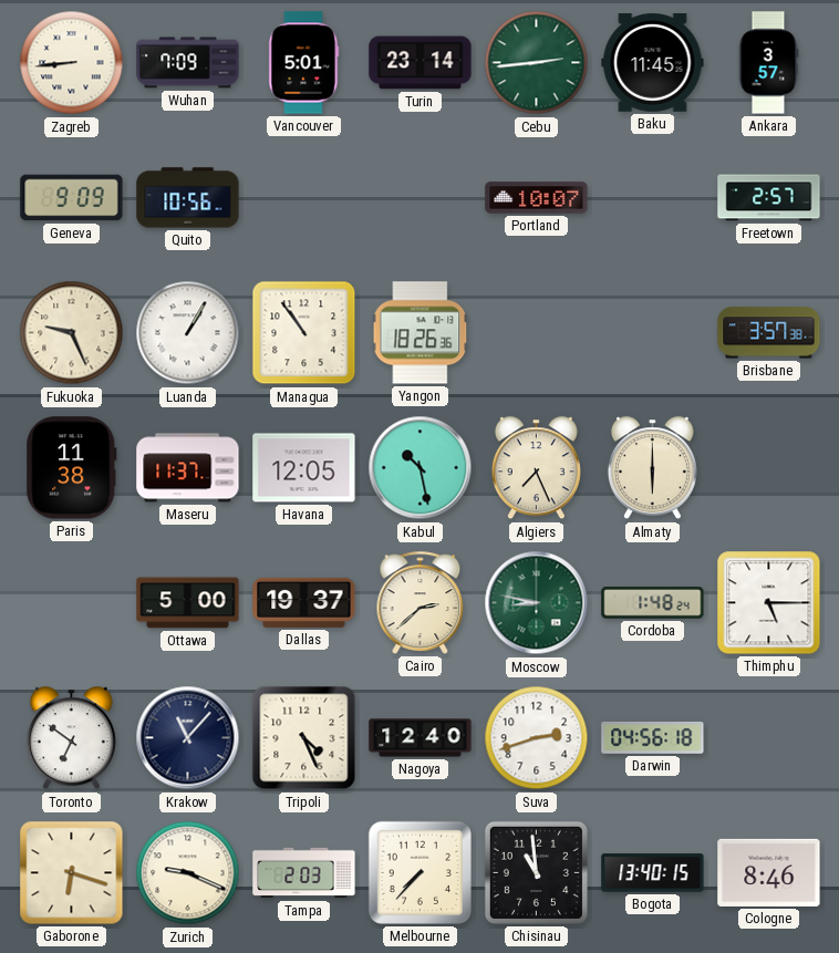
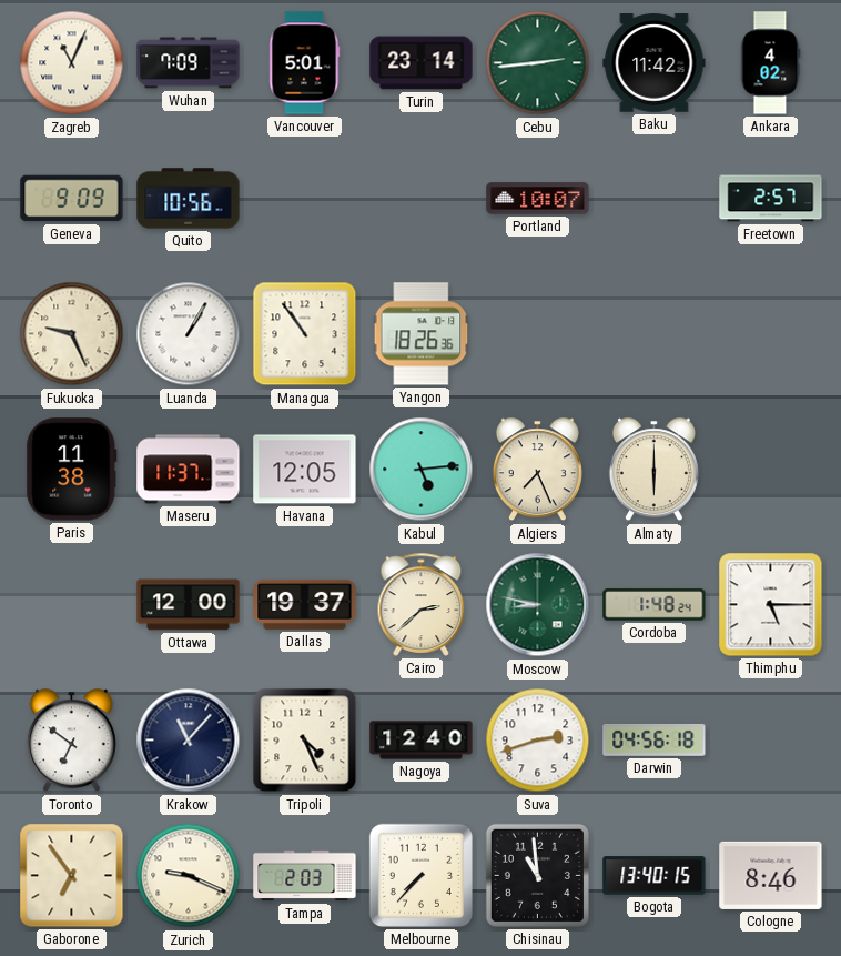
Zagreb: 8:44 -> 11:04 (72, 63)
Baku: 11:45 -> 11:42 (655, 63)
Ankara: 3:57 -> 4:02 (770, 63)
Brisbane: 3:57 -> none (769, 333)
Kabul: 10:28 -> 5:14 (422, 470)
Ottawa: 5:00 -> 12:00 (189, 605)
Gaborone: 6:18 -> 6:54 (72, 876)
